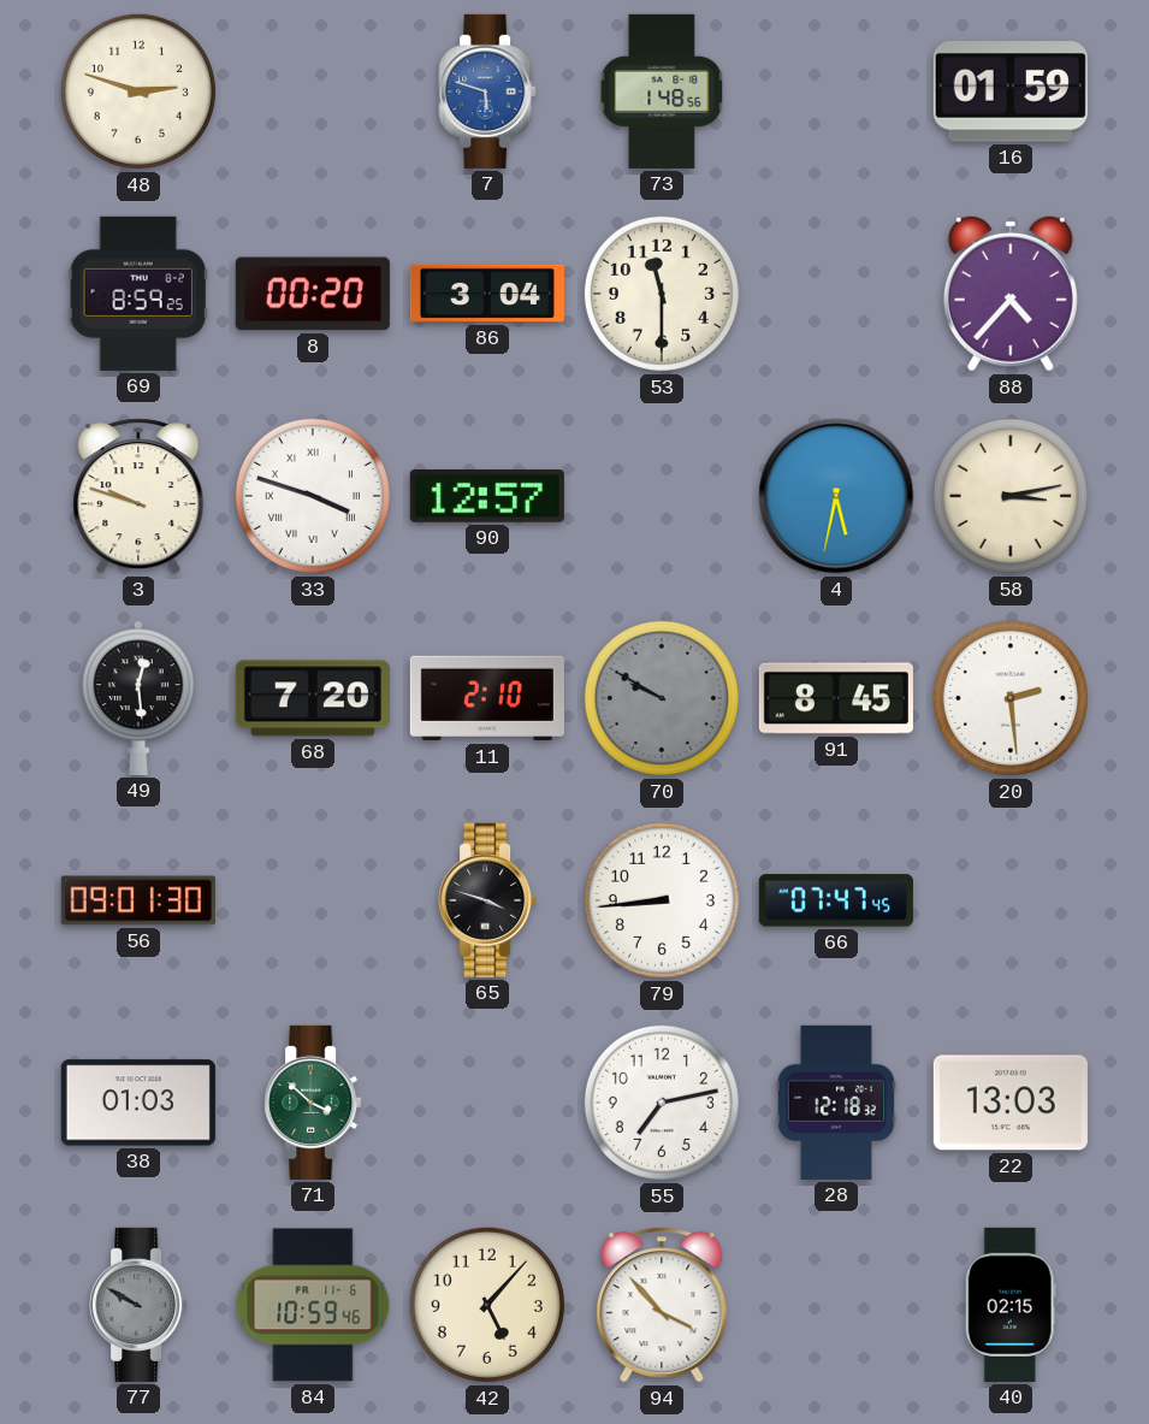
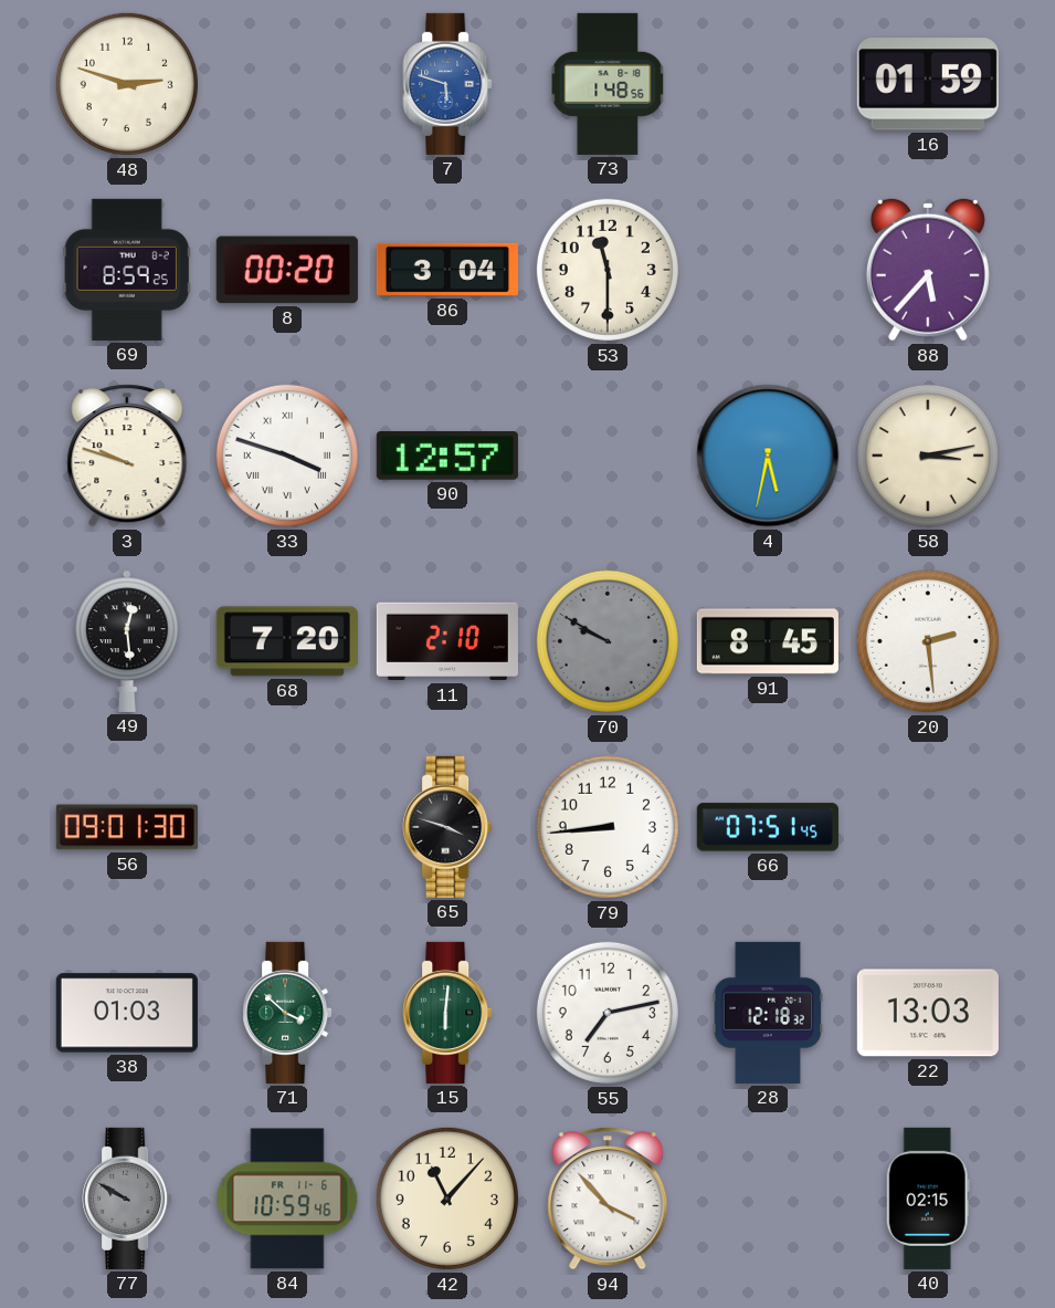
88: 4:37 -> 5:37 (928, 270)
66: 07:47 -> 07:51 (768, 827)
15: none -> 6:01 (447, 1013)
42: 5:07 -> 11:07 (447, 1199)
